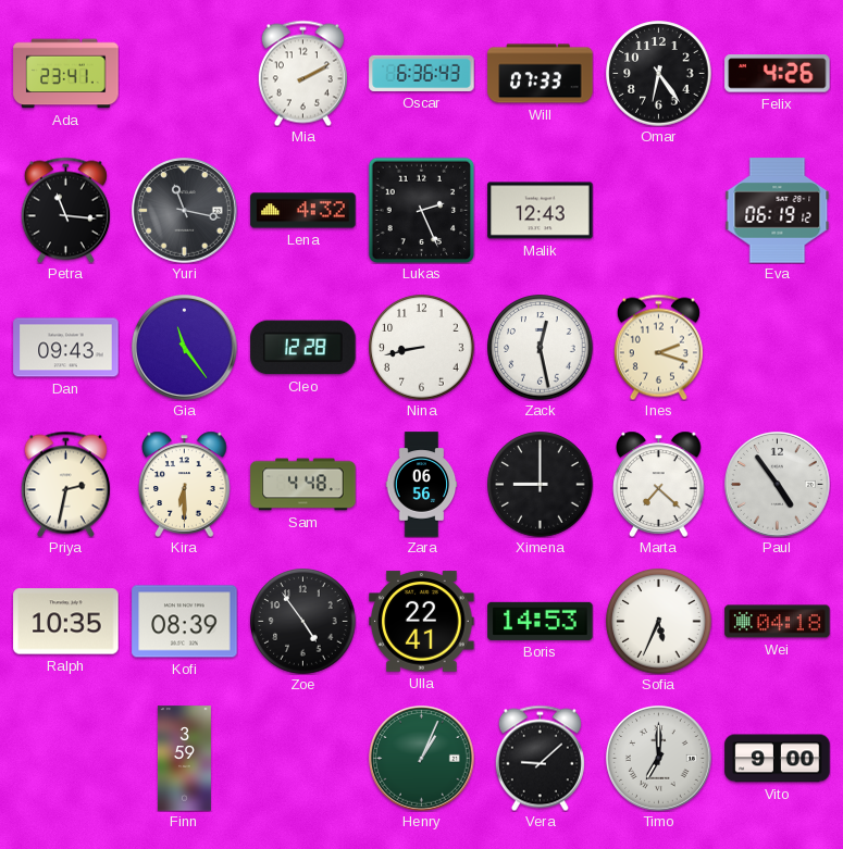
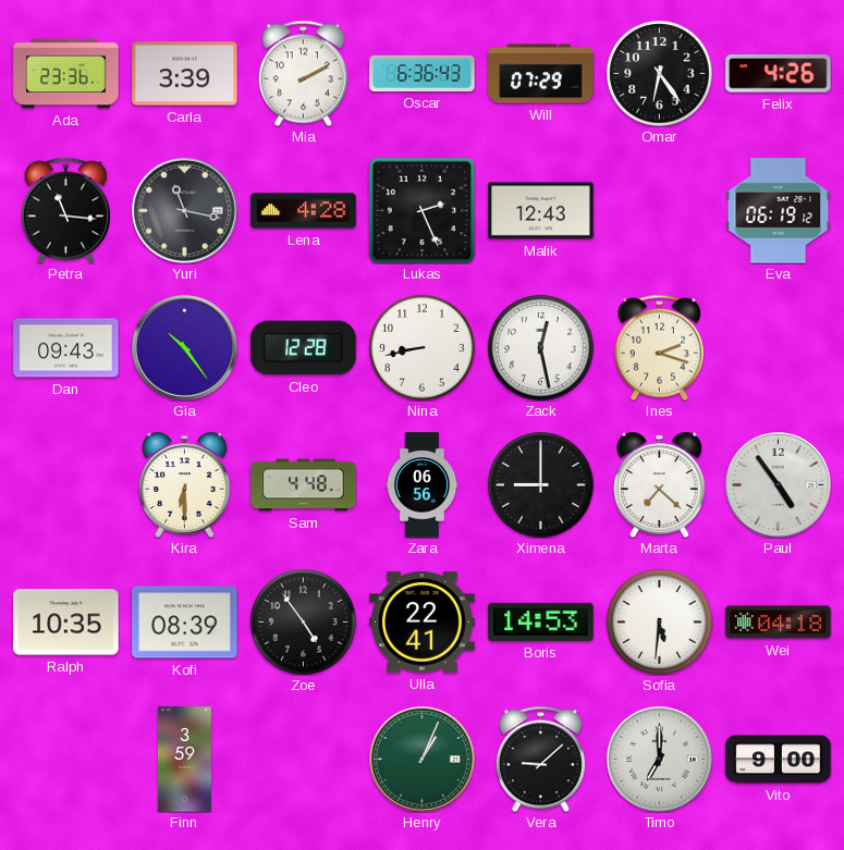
Ada: 23:41 -> 23:36 (66, 74)
Carla: none -> 3:39 (185, 74)
Will: 07:33 -> 07:29 (541, 74)
Lena: 4:32 -> 4:28 (304, 211)
Gia: 11:24 -> 10:24 (185, 348)
Priya: 2:32 -> none (65, 484)
Sofia: 5:34 -> 5:31 (660, 623)
